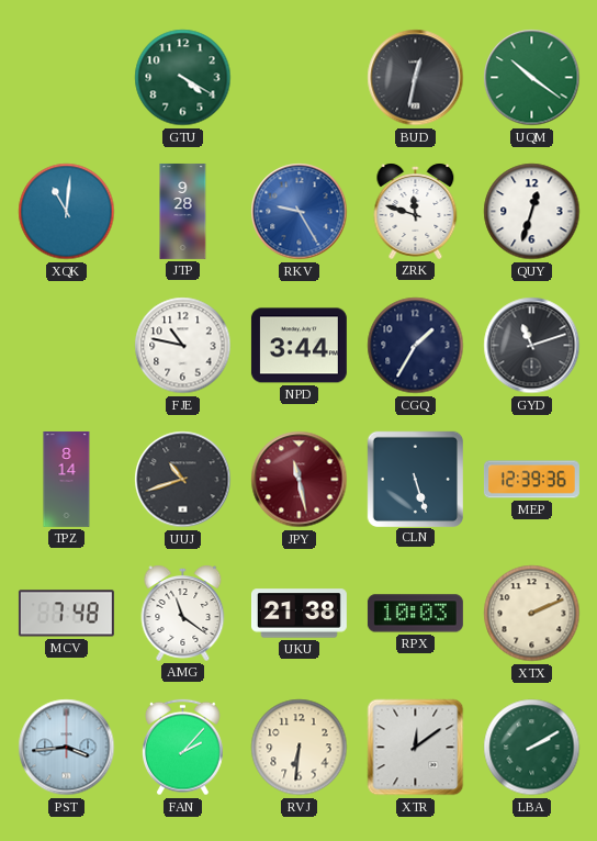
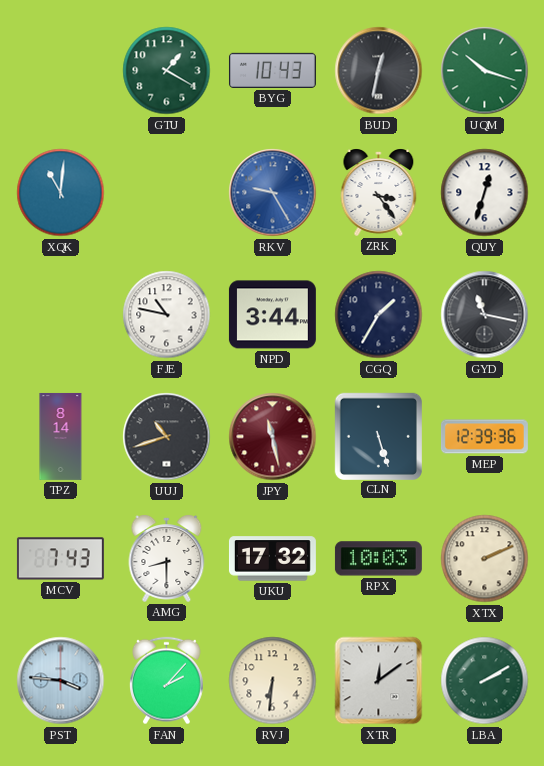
GTU: 4:20 -> 1:20 (167, 71)
BYG: none -> 10:43 (272, 70)
UQM: 10:21 -> 10:18 (485, 71)
JTP: 9:28 -> none (183, 211)
ZRK: 11:48 -> 3:24 (379, 192)
GYD: 11:12 -> 11:17 (485, 315)
MCV: 7:48 -> 7:43 (60, 559)
AMG: 11:21 -> 8:30 (167, 558)
UKU: 21:38 -> 17:32 (272, 559)
PST: 3:44 -> 3:46 (61, 681)
